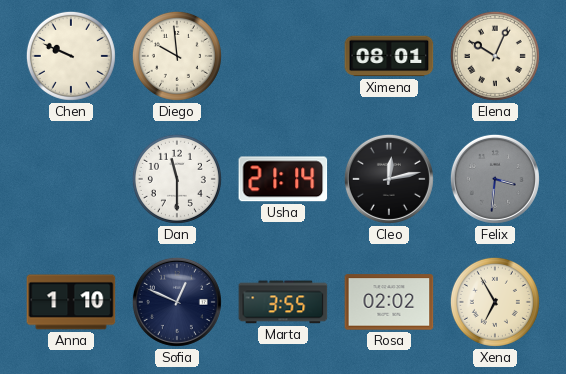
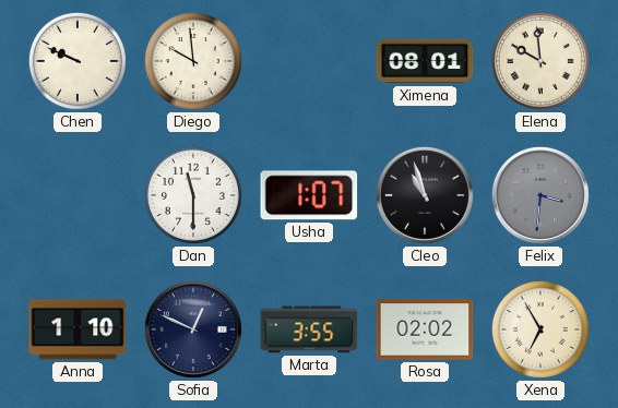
Elena: 10:04 -> 9:59 (540, 61)
Usha: 21:14 -> 1:07 (309, 195)
Cleo: 12:13 -> 10:57 (425, 195)
